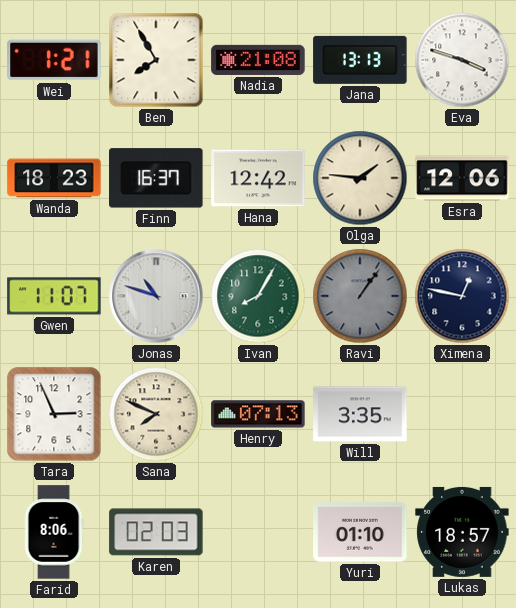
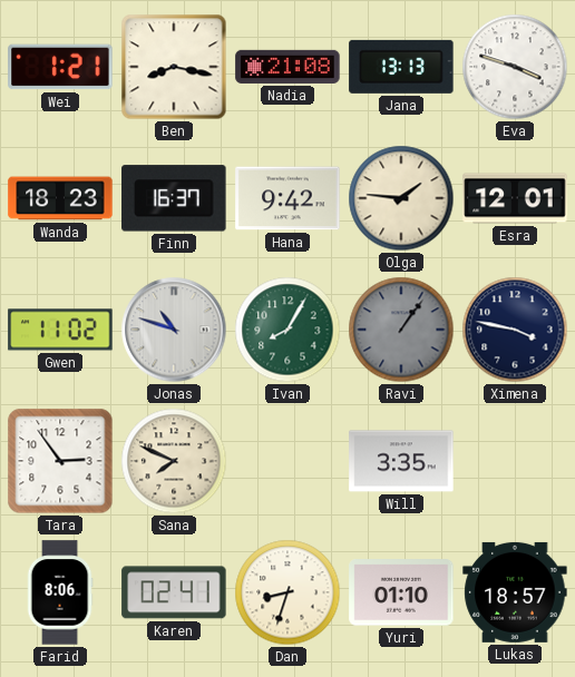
Ben: 7:55 -> 8:17 (174, 67)
Hana: 12:42 -> 9:42 (287, 198)
Esra: 12:06 -> 12:01 (515, 198)
Gwen: 11:07 -> 11:02 (60, 330)
Ximena: 12:47 -> 3:47 (515, 330)
Tara: 2:56 -> 2:54 (60, 461)
Henry: 07:13 -> none (258, 414)
Karen: 02:03 -> 02:41 (174, 592)
Dan: none -> 8:33 (287, 592)
